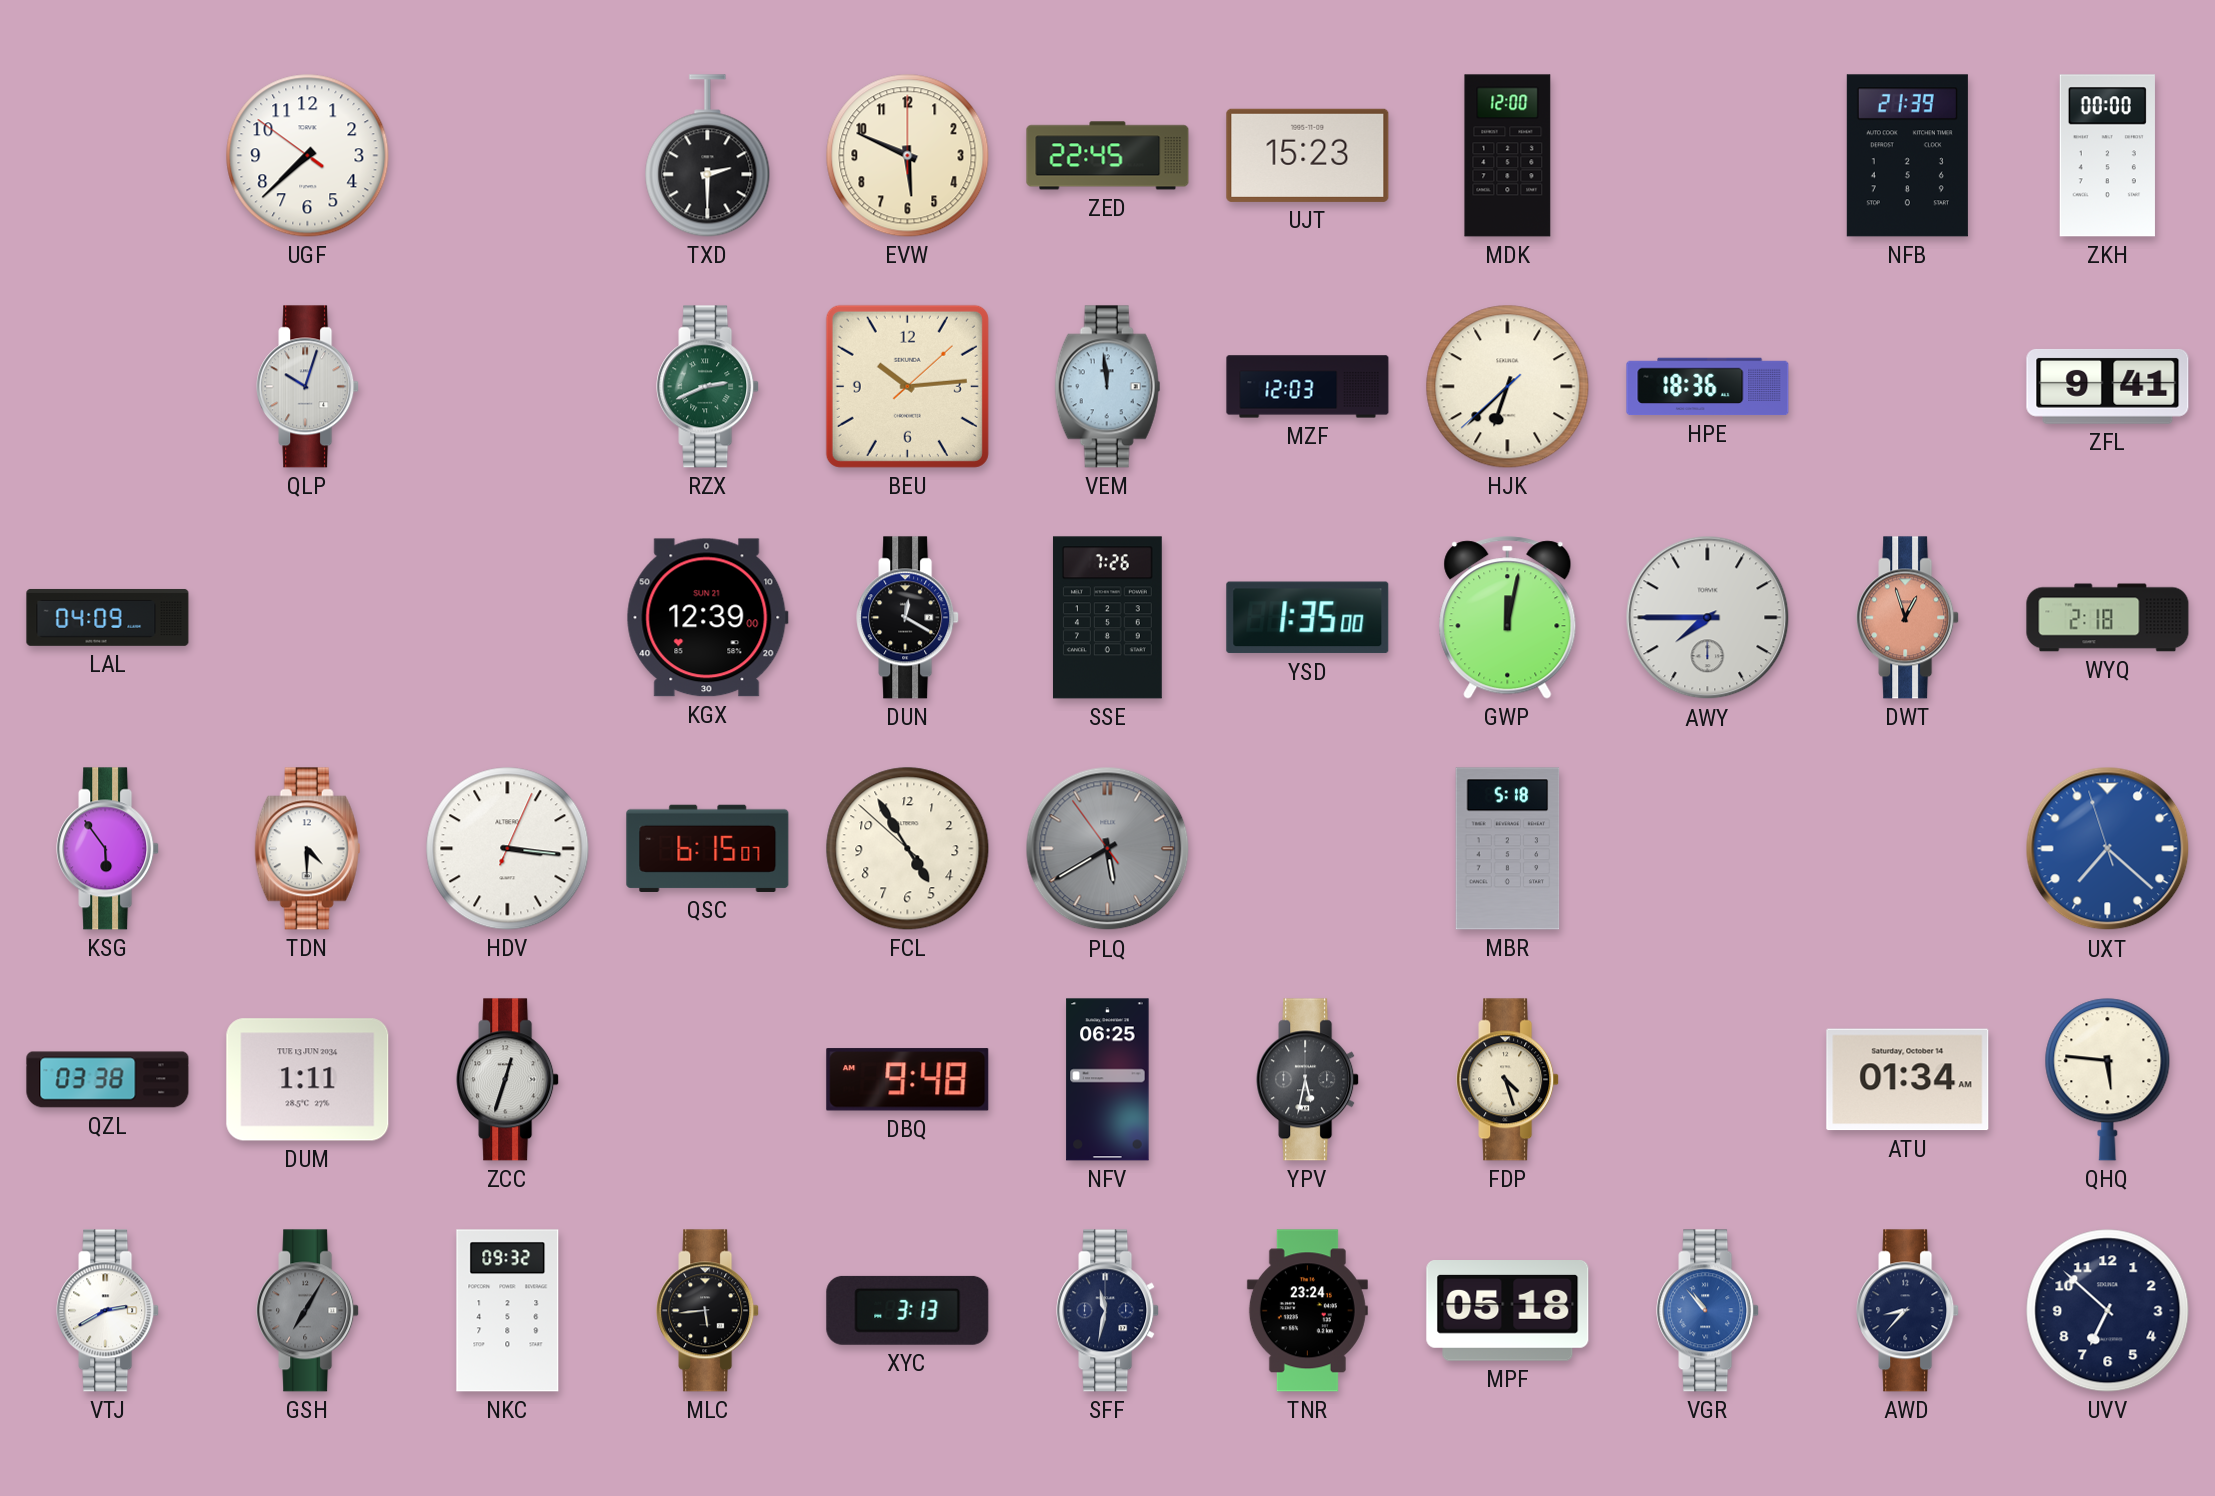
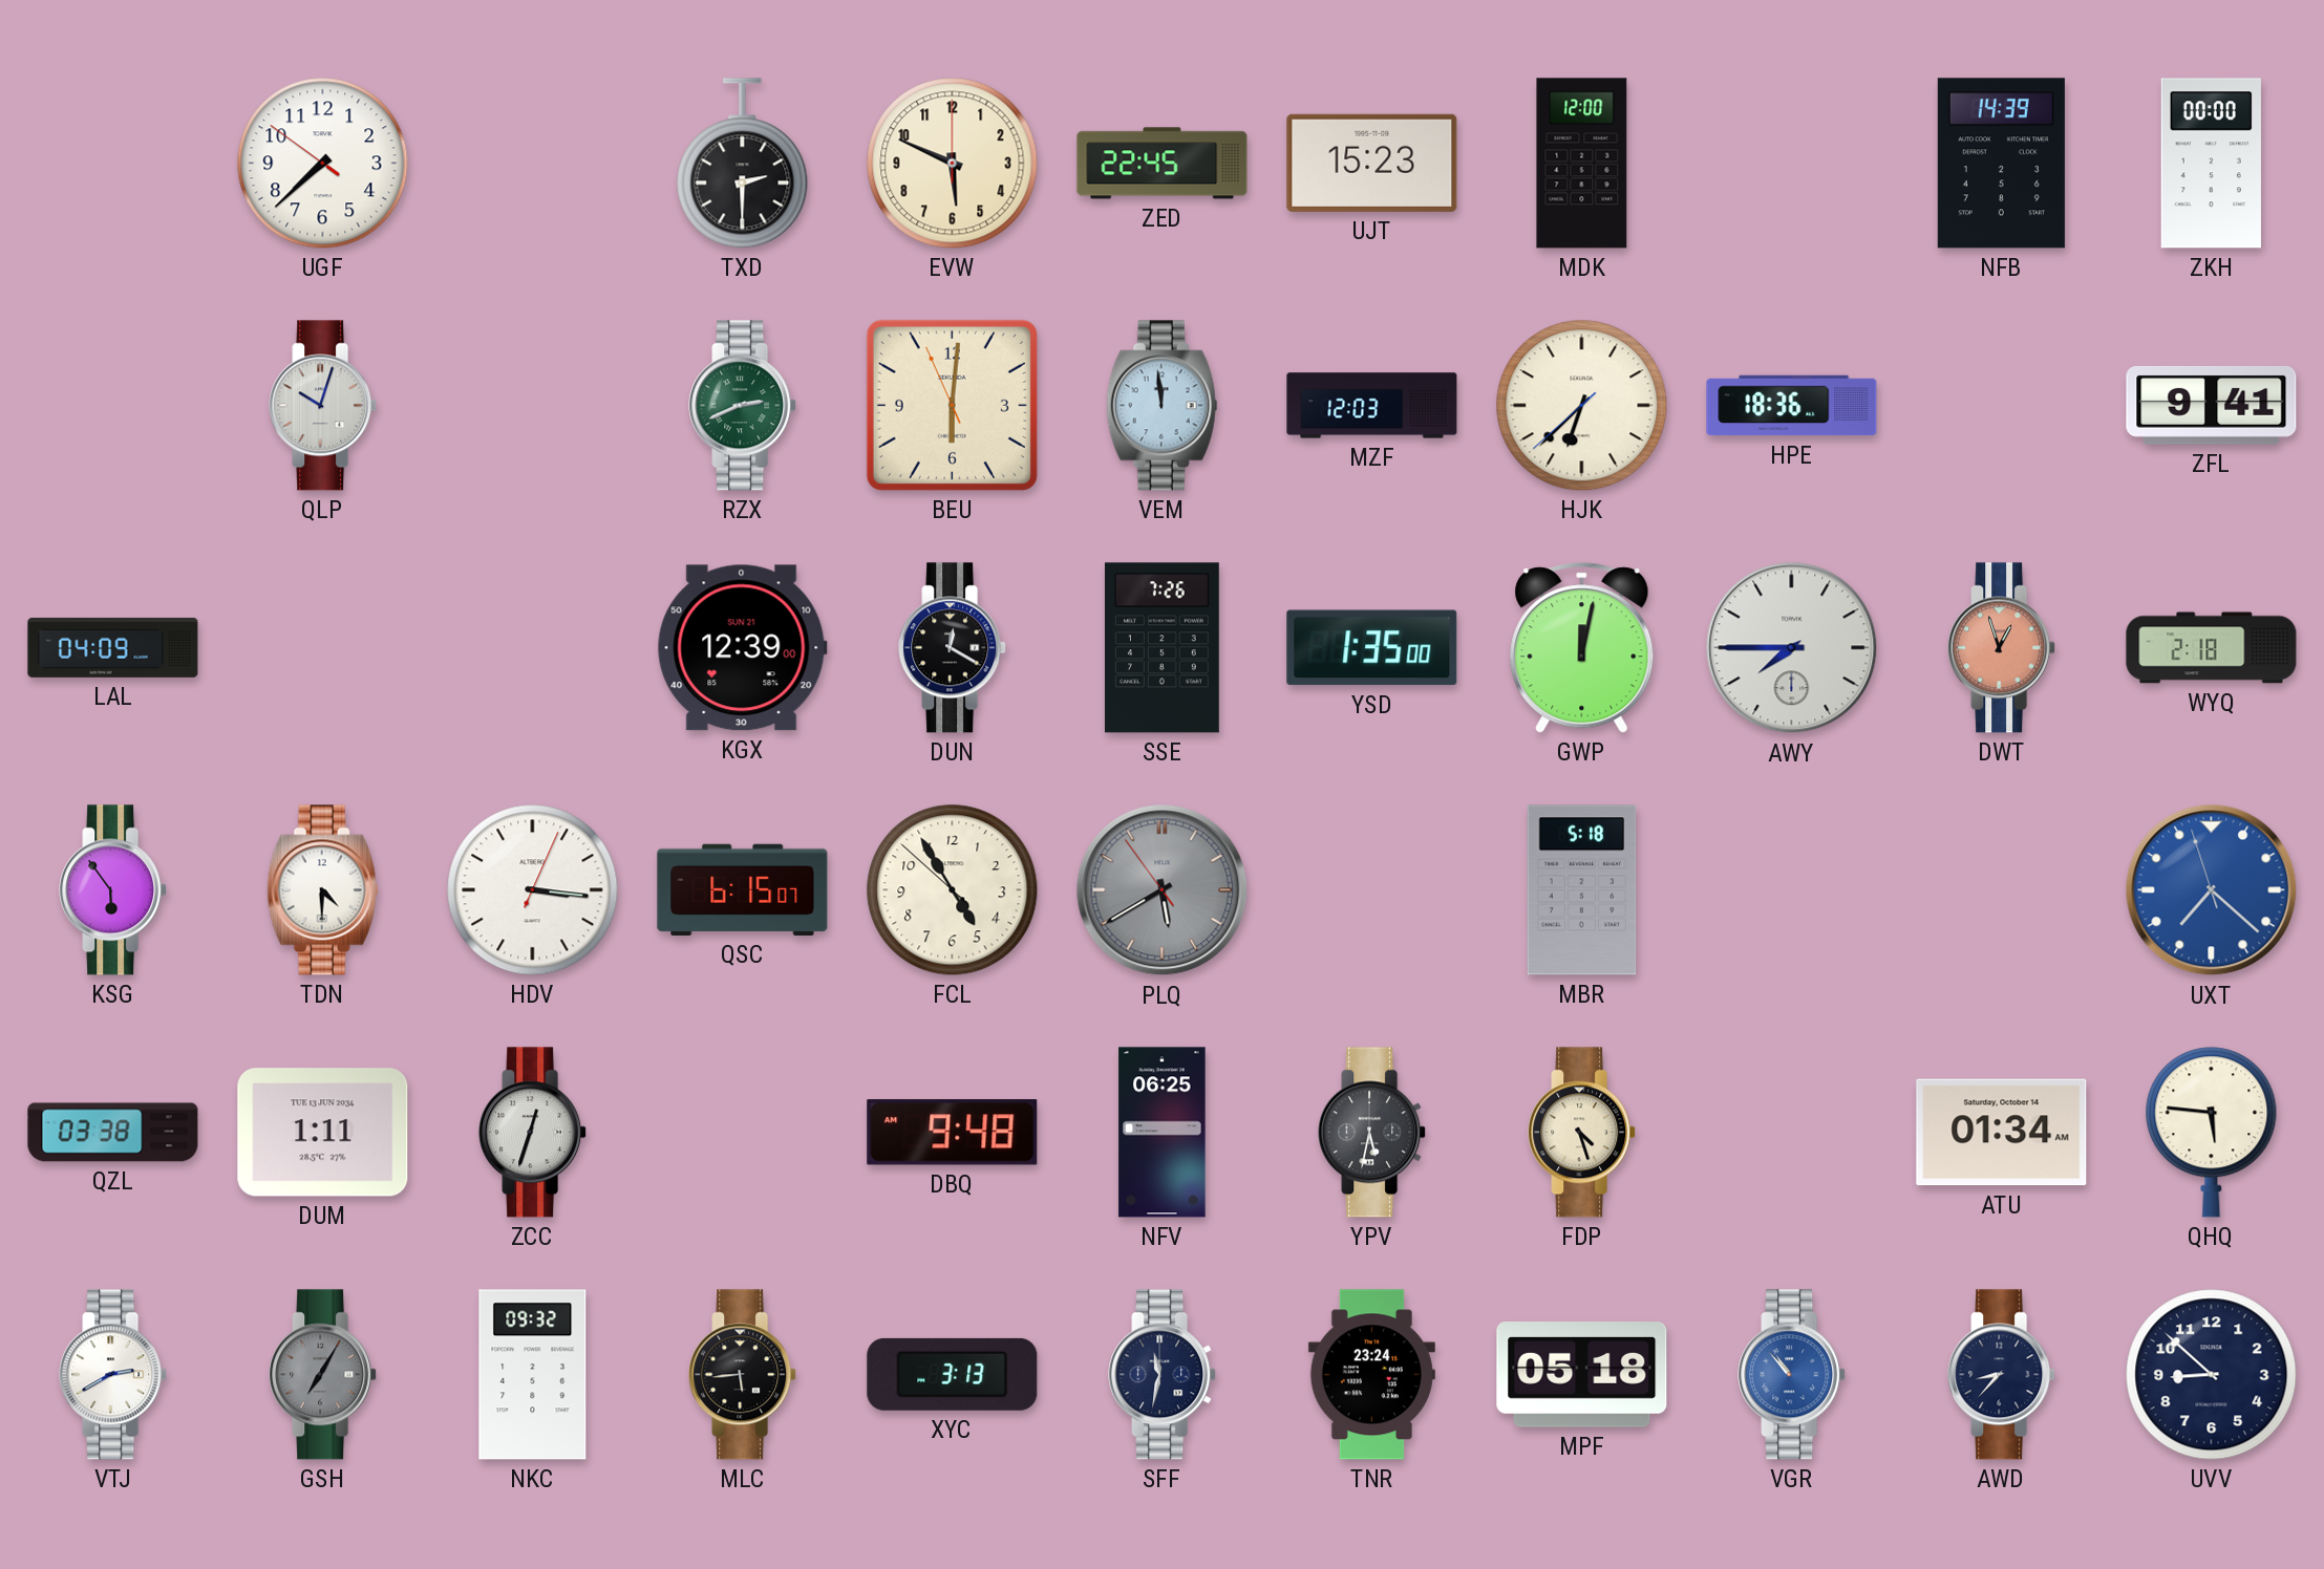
NFB: 21:39 -> 14:39 (2001, 164)
BEU: 10:14 -> 6:00 (952, 405)
UVV: 6:52 -> 8:52 (2212, 1375)
